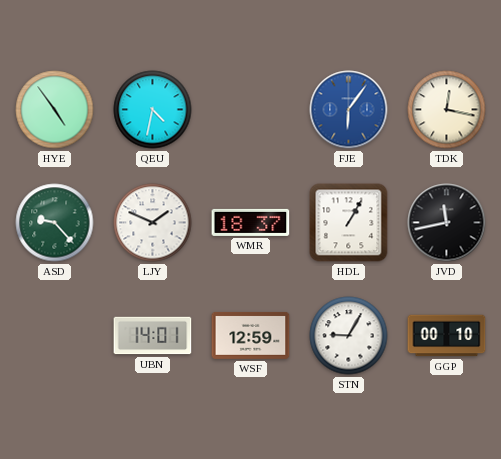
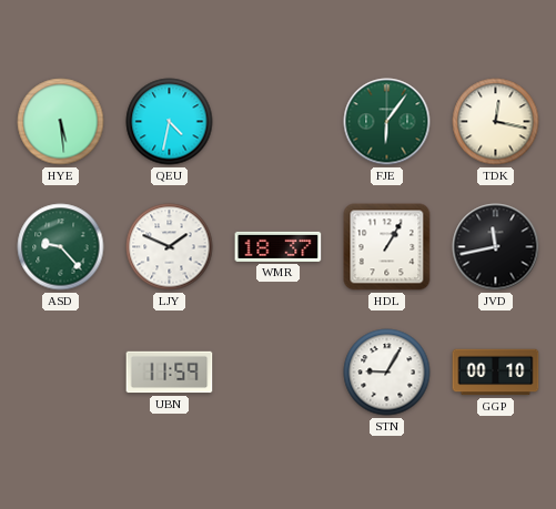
HYE: 4:54 -> 5:29 (61, 122)
FJE dial: blue -> green (387, 122)
UBN: 14:01 -> 11:59 (170, 373)
WSF: 12:59 -> none (251, 335)
